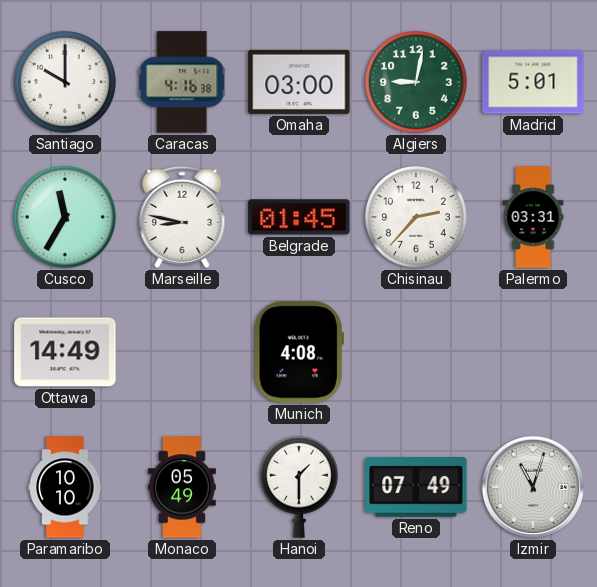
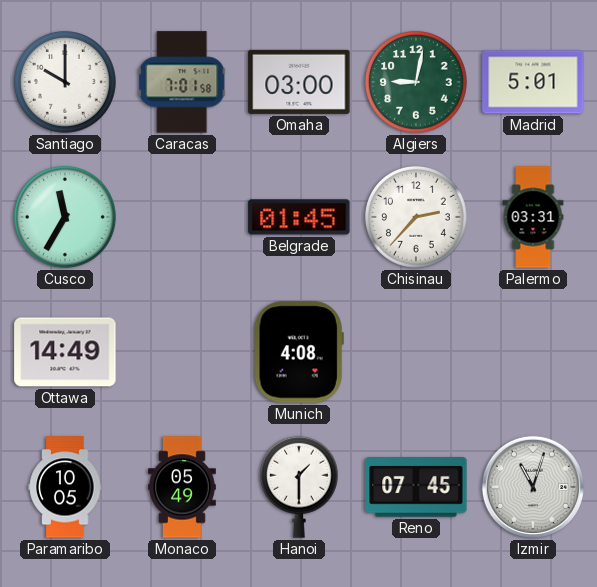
Caracas: 4:16 -> 7:01 (183, 82)
Marseille: 8:47 -> none (182, 217)
Paramaribo: 10:10 -> 10:05 (65, 487)
Reno: 07:49 -> 07:45 (416, 487)
